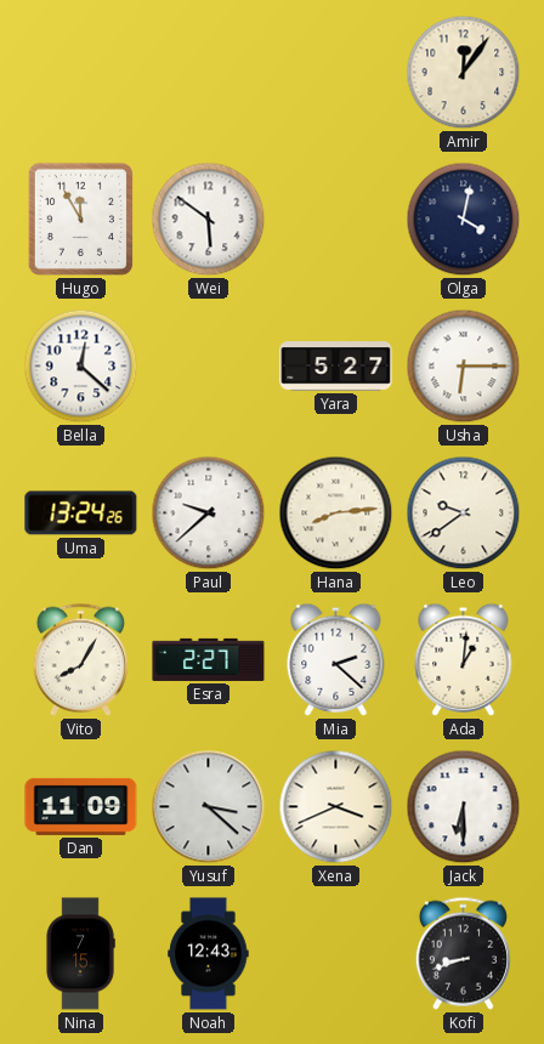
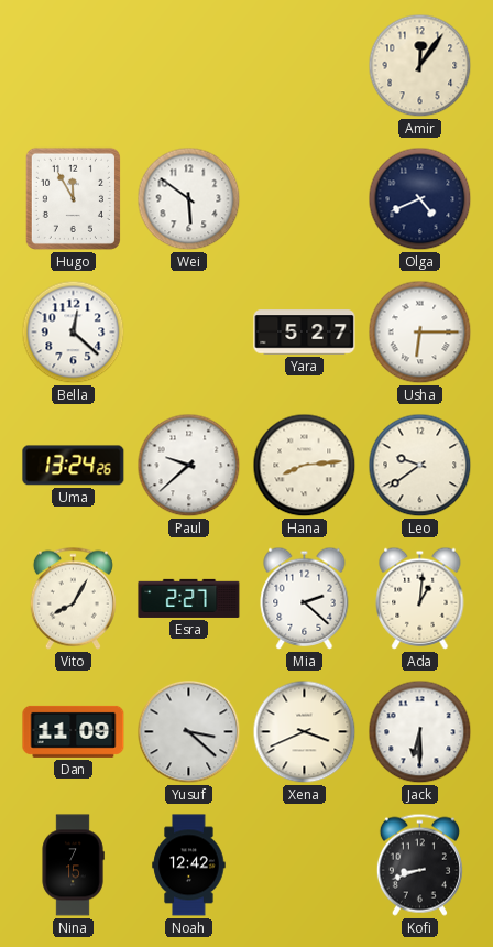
Olga: 4:02 -> 4:41 (420, 199)
Noah: 12:43 -> 12:42 (189, 866)
